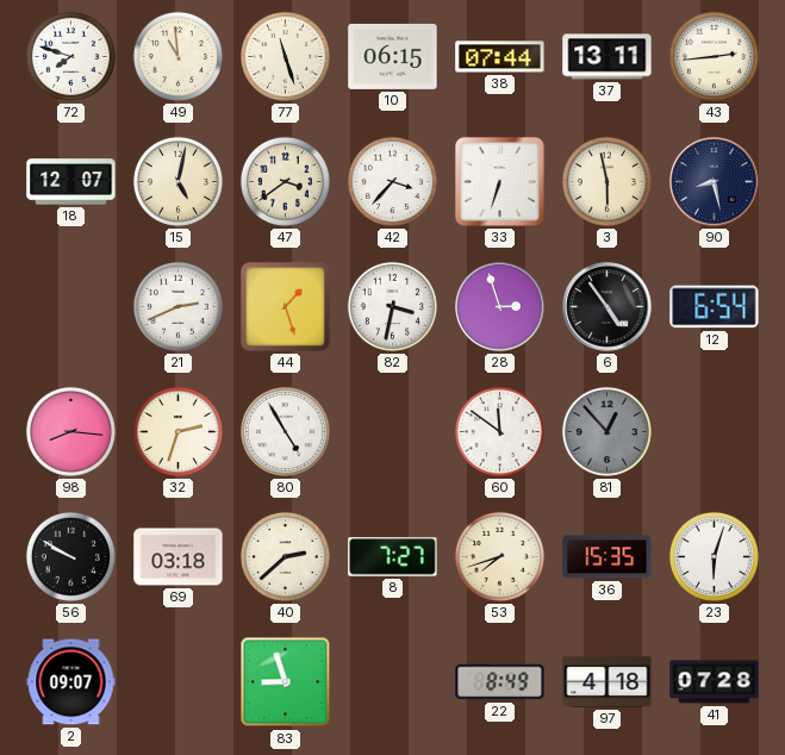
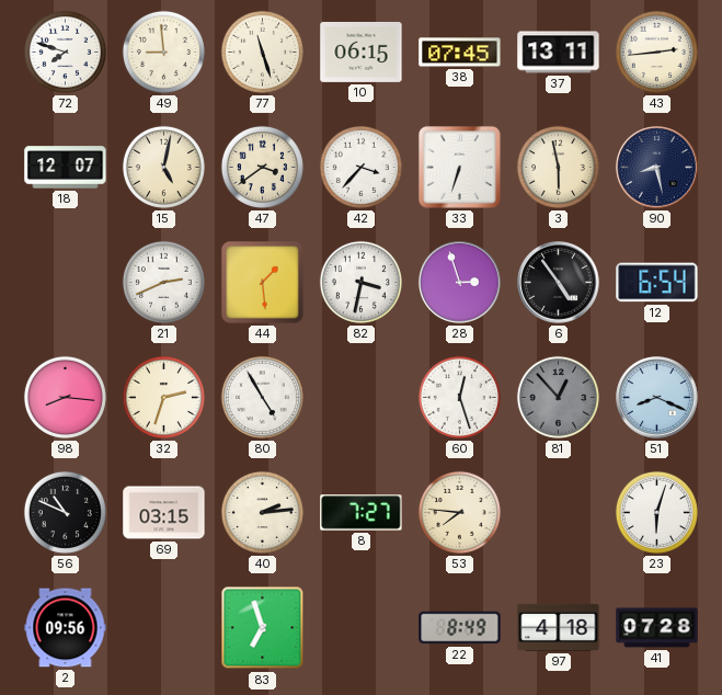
49: 10:59 -> 8:59 (163, 52)
38: 07:44 -> 07:45 (460, 53)
44: 1:27 -> 1:29 (263, 283)
60: 11:51 -> 12:27 (459, 397)
51: none -> 8:19 (657, 398)
56: 9:50 -> 10:49 (65, 512)
69: 03:18 -> 03:15 (164, 513)
40: 2:38 -> 2:14 (262, 512)
53: 7:42 -> 7:46 (459, 512)
36: 15:35 -> none (608, 557)
2: 09:07 -> 09:56 (66, 628)
83: 8:57 -> 6:57 (263, 628)
